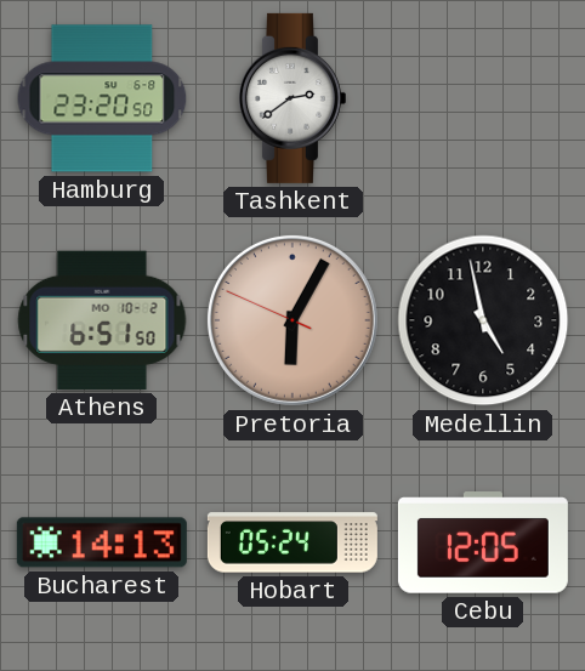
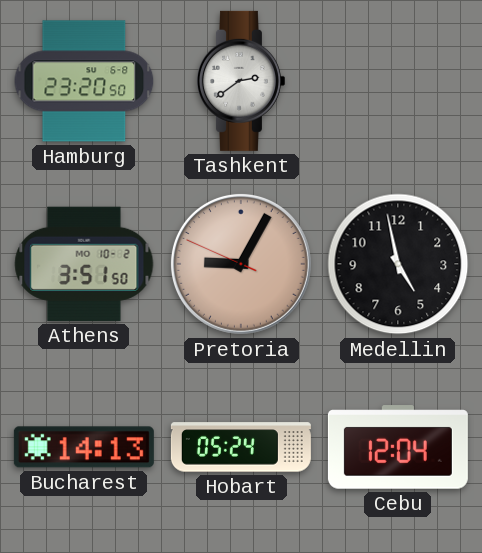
Athens: 6:51 -> 3:51 (84, 264)
Pretoria: 6:04 -> 9:04 (241, 264)
Cebu: 12:05 -> 12:04 (398, 447)
